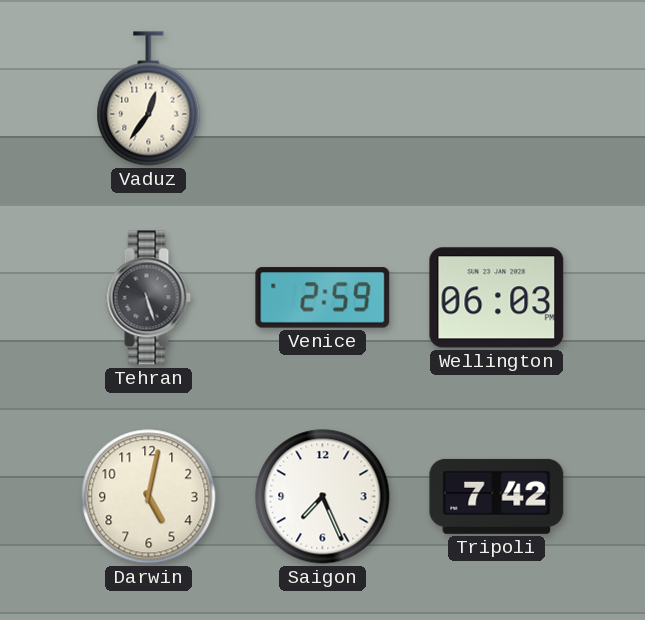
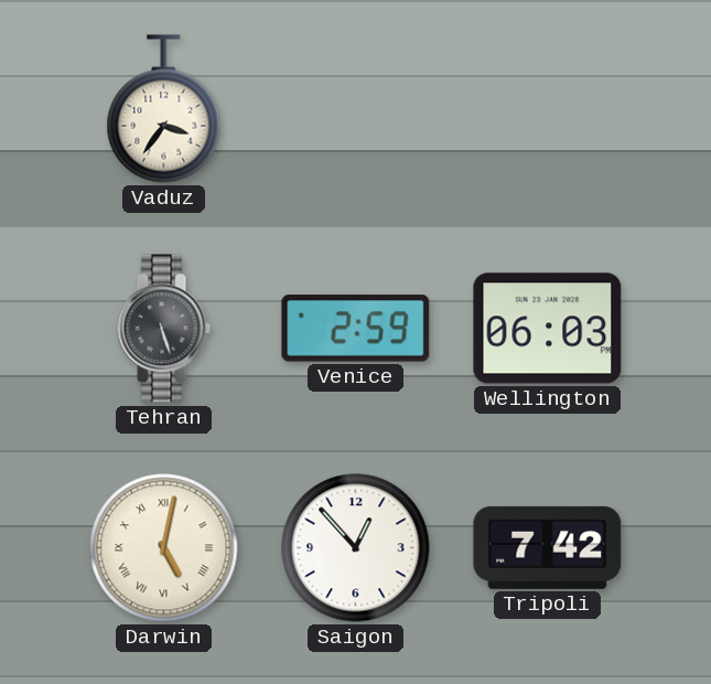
Vaduz: 12:36 -> 3:36 (164, 109)
Darwin numerals: Arabic -> Roman (164, 548)
Saigon: 7:26 -> 12:53 (356, 548)
